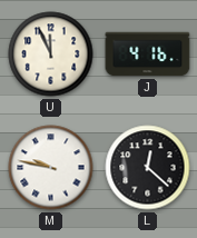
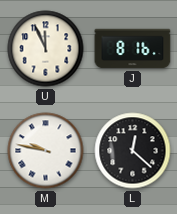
J: 4:16 -> 8:16 (133, 49)
